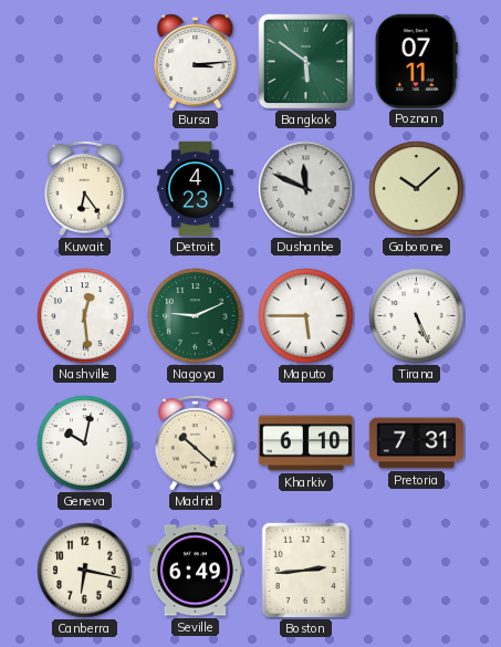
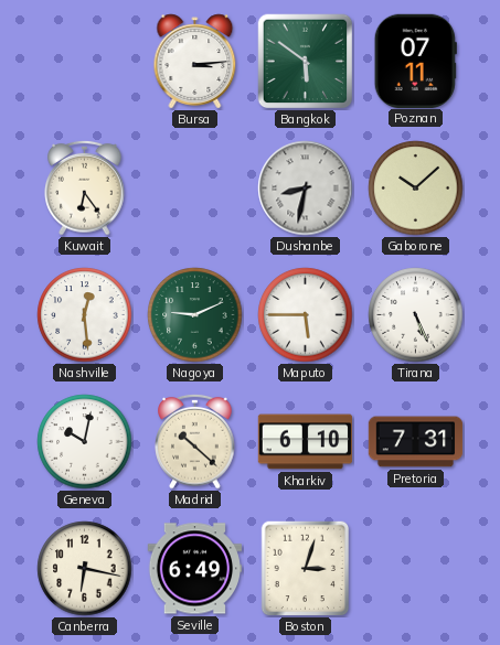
Detroit: 4:23 -> none (196, 189)
Dushanbe: 11:49 -> 8:32 (306, 189)
Boston: 2:44 -> 3:03 (306, 569)
